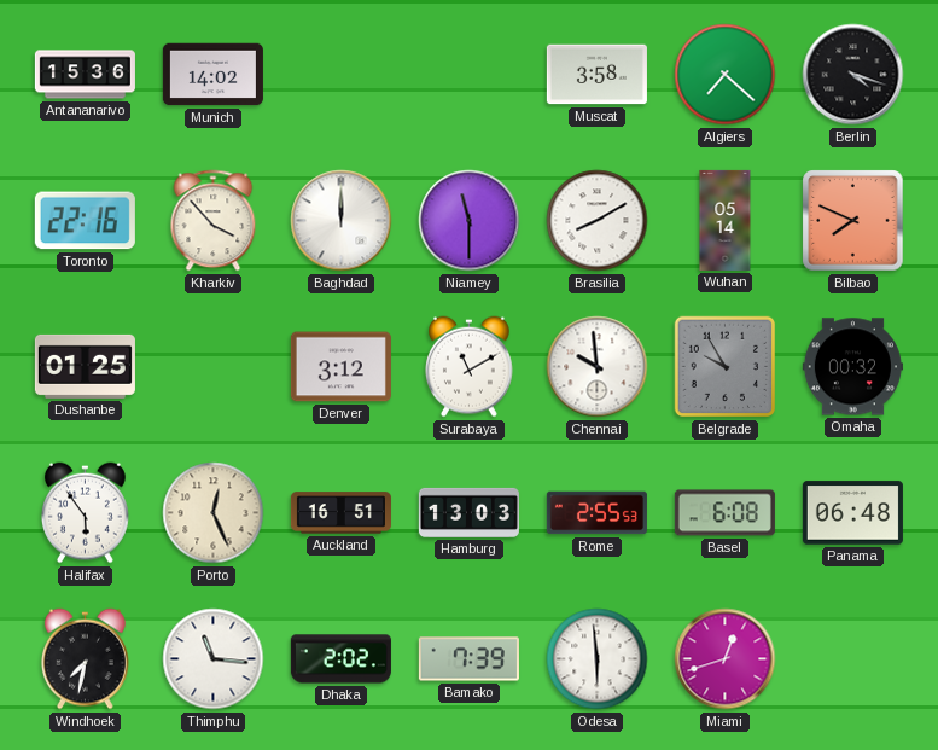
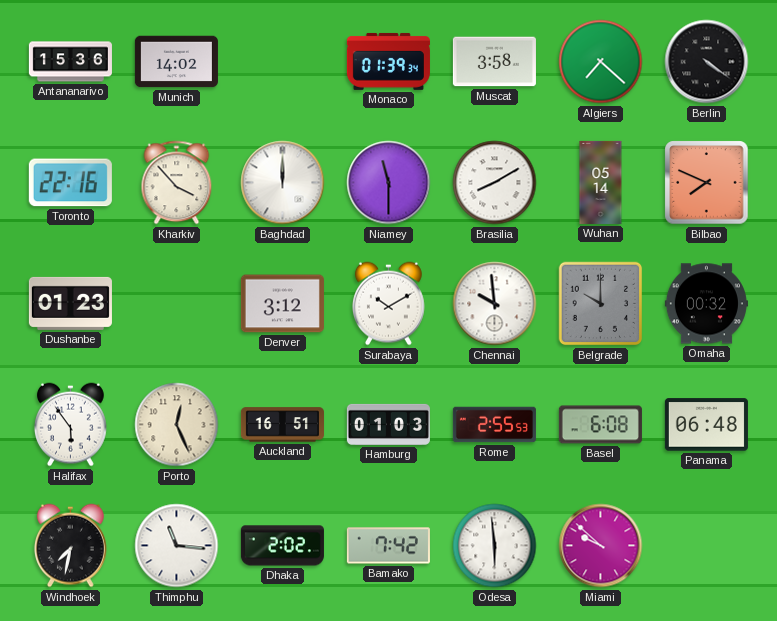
Monaco: none -> 01:39 (388, 62)
Berlin: 4:18 -> 4:21 (707, 62)
Dushanbe: 01:25 -> 01:23 (70, 303)
Surabaya: 11:10 -> 10:10 (388, 304)
Belgrade: 9:55 -> 10:00 (601, 304)
Hamburg: 13:03 -> 01:03 (388, 424)
Bamako: 7:39 -> 7:42 (388, 546)
Miami: 12:42 -> 9:52 (601, 546)
